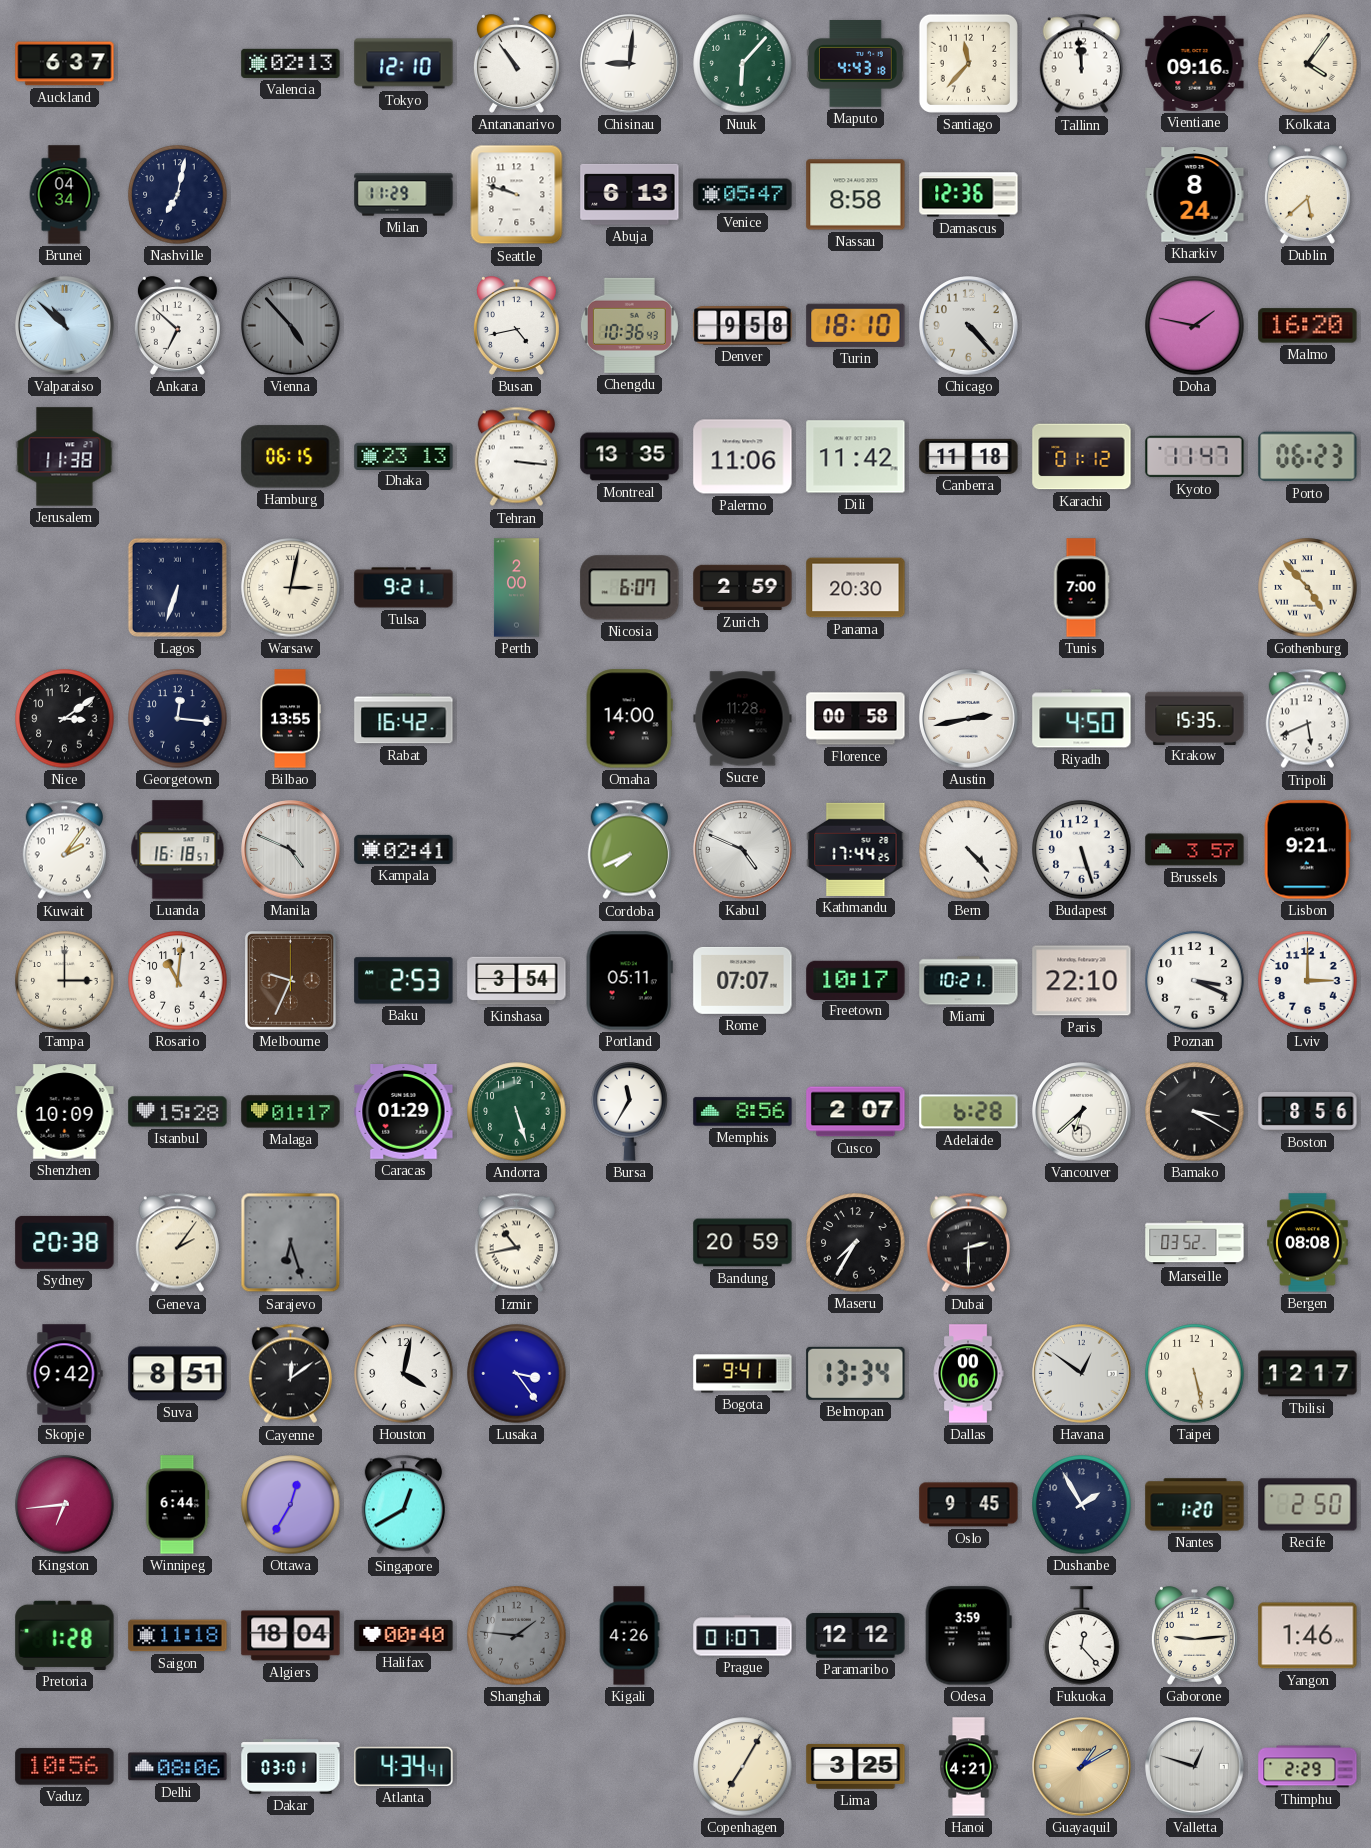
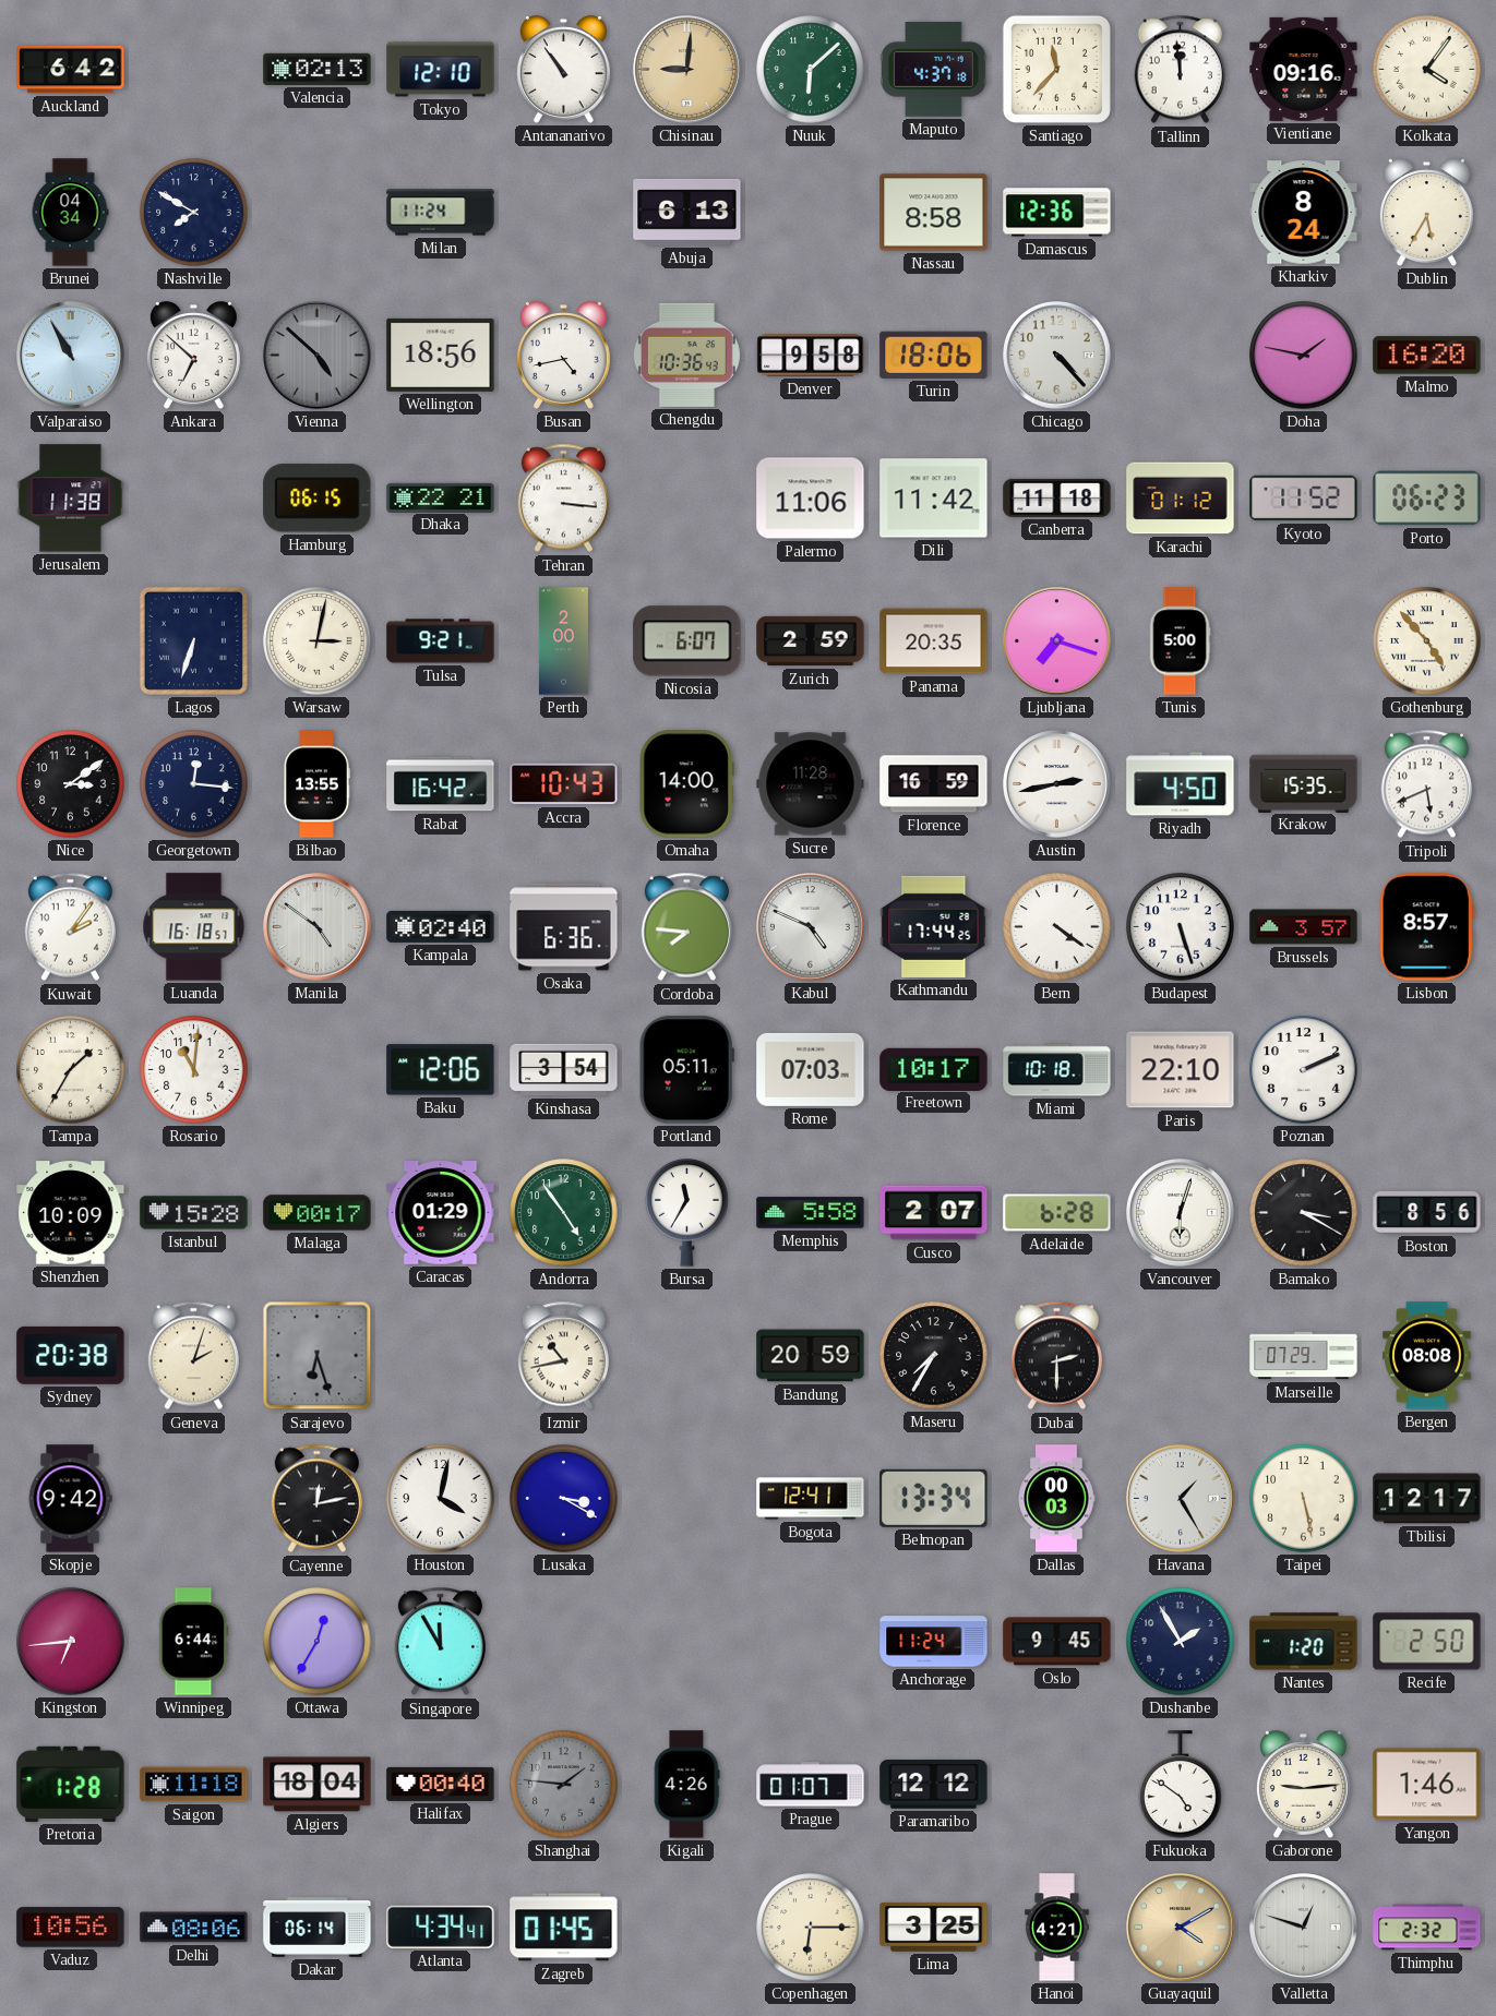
Auckland: 6:37 -> 6:42 (71, 70)
Chisinau dial: white -> champagne (687, 70)
Nuuk: 6:07 -> 6:08 (811, 70)
Maputo: 4:43 -> 4:37 (933, 70)
Nashville: 7:02 -> 7:50 (194, 213)
Milan: 11:29 -> 11:24 (441, 213)
Seattle: 9:48 -> none (517, 195)
Venice: 05:47 -> none (743, 195)
Dublin: 5:38 -> 5:35 (1426, 213)
Valparaiso: 10:52 -> 10:55 (71, 356)
Vienna: 4:53 -> 4:52 (318, 356)
Wellington: none -> 18:56 (441, 355)
Turin: 18:10 -> 18:06 (934, 355)
Dhaka: 23:13 -> 22:21 (441, 497)
Montreal: 13:35 -> none (630, 457)
Kyoto: 11:47 -> 11:52 (1304, 499)
Panama: 20:30 -> 20:35 (934, 641)
Ljubljana: none -> 7:18 (1057, 641)
Tunis: 7:00 -> 5:00 (1180, 641)
Accra: none -> 10:43 (564, 784)
Florence: 00:58 -> 16:59 (934, 784)
Manila: 4:49 -> 4:51 (318, 927)
Kampala: 02:41 -> 02:40 (441, 926)
Osaka: none -> 6:36 (564, 927)
Cordoba: 7:41 -> 7:46 (686, 927)
Bern: 4:23 -> 4:21 (1057, 927)
Lisbon: 9:21 -> 8:57 (1426, 927)
Tampa: 3:00 -> 1:35 (71, 1070)
Melbourne: 9:34 -> none (291, 981)
Baku: 2:53 -> 12:06 (441, 1070)
Rome: 07:07 -> 07:03 (811, 1069)
Miami: 10:21 -> 10:18 (1057, 1070)
Poznan: 3:19 -> 2:11 (1304, 1070)
Lviv: 3:00 -> none (1308, 981)
Malaga: 01:17 -> 00:17 (318, 1213)
Andorra: 5:27 -> 4:54 (564, 1213)
Memphis: 8:56 -> 5:58 (811, 1213)
Vancouver: 6:38 -> 6:03 (1181, 1213)
Geneva: 2:06 -> 2:03 (193, 1356)
Marseille: 03:52 -> 07:29 (1304, 1356)
Suva: 8:51 -> none (178, 1374)
Cayenne: 12:09 -> 12:13 (316, 1499)
Lusaka: 3:24 -> 3:20 (564, 1499)
Bogota: 9:41 -> 12:41 (811, 1499)
Dallas: 00:06 -> 00:03 (1056, 1499)
Havana: 12:51 -> 1:25 (1181, 1499)
Singapore: 12:40 -> 11:55 (440, 1642)
Anchorage: none -> 11:24 (934, 1642)
Odesa: 3:59 -> none (968, 1636)
Fukuoka: 12:23 -> 4:51 (1181, 1785)
Dakar: 03:01 -> 06:14 (318, 1928)
Zagreb: none -> 01:45 (564, 1928)
Copenhagen: 7:05 -> 6:15 (811, 1928)
Guayaquil: 1:10 -> 4:10 (1181, 1928)
Thimphu: 2:29 -> 2:32 (1427, 1928)
